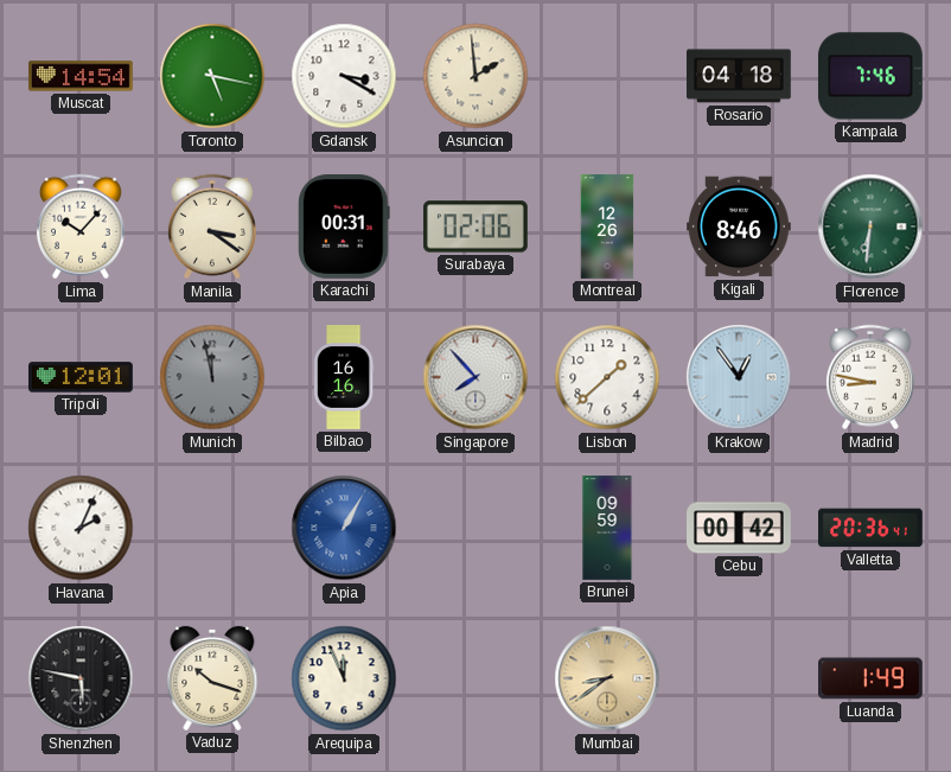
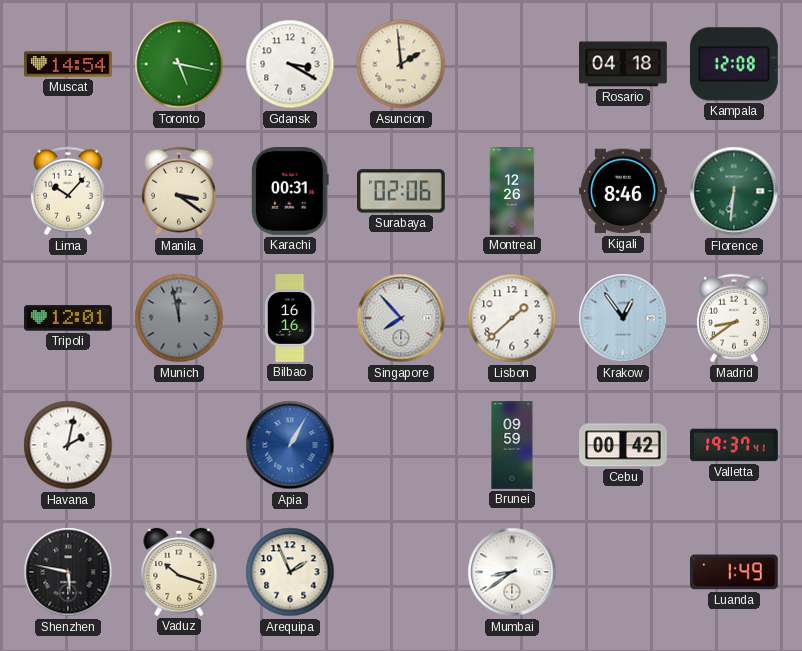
Kampala: 7:46 -> 12:08 (734, 64)
Madrid: 8:47 -> 8:39 (734, 318)
Havana: 2:04 -> 2:02 (68, 445)
Valletta: 20:36 -> 19:37 (735, 445)
Arequipa: 11:56 -> 1:56 (290, 572)
Mumbai dial: champagne -> white (512, 572)
